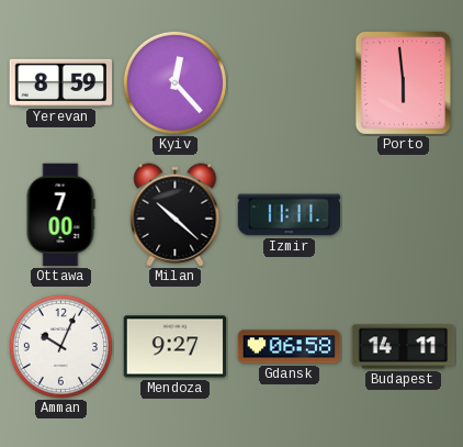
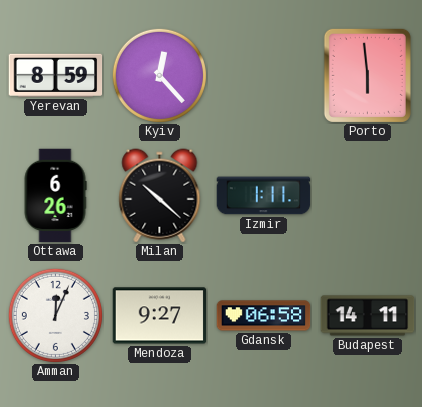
Ottawa: 7:00 -> 6:26 (55, 196)
Izmir: 11:11 -> 1:11 (264, 196)
Amman: 10:04 -> 12:04 (55, 315)
